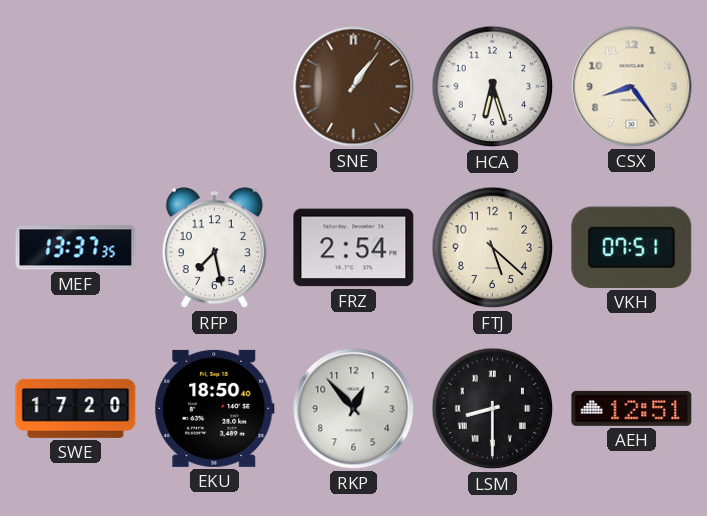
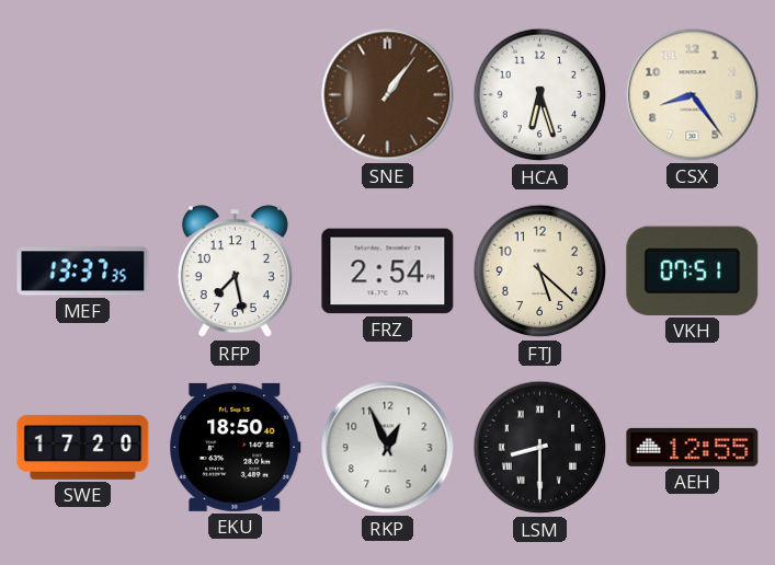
RKP: 12:53 -> 12:56 (388, 448)
AEH: 12:51 -> 12:55 (693, 447)
